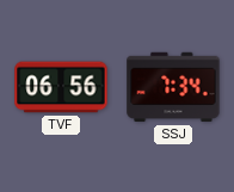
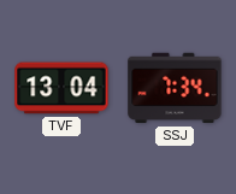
TVF: 06:56 -> 13:04 (61, 88)
